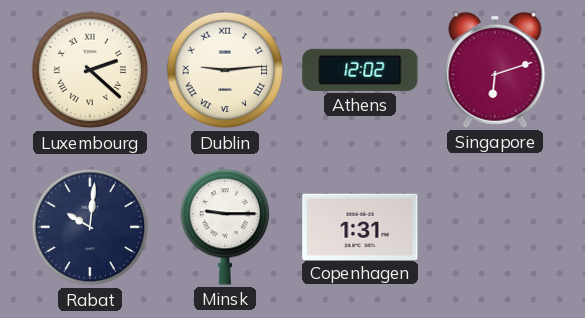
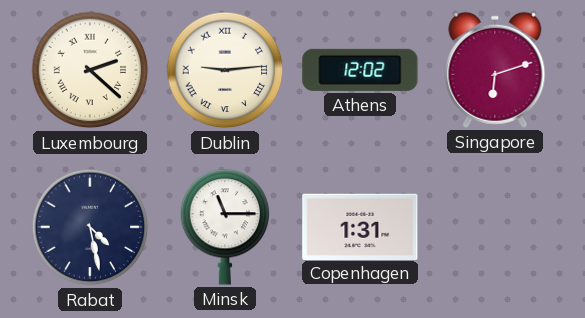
Rabat: 10:01 -> 4:28 (90, 227)
Minsk: 9:15 -> 11:15 (225, 227)
